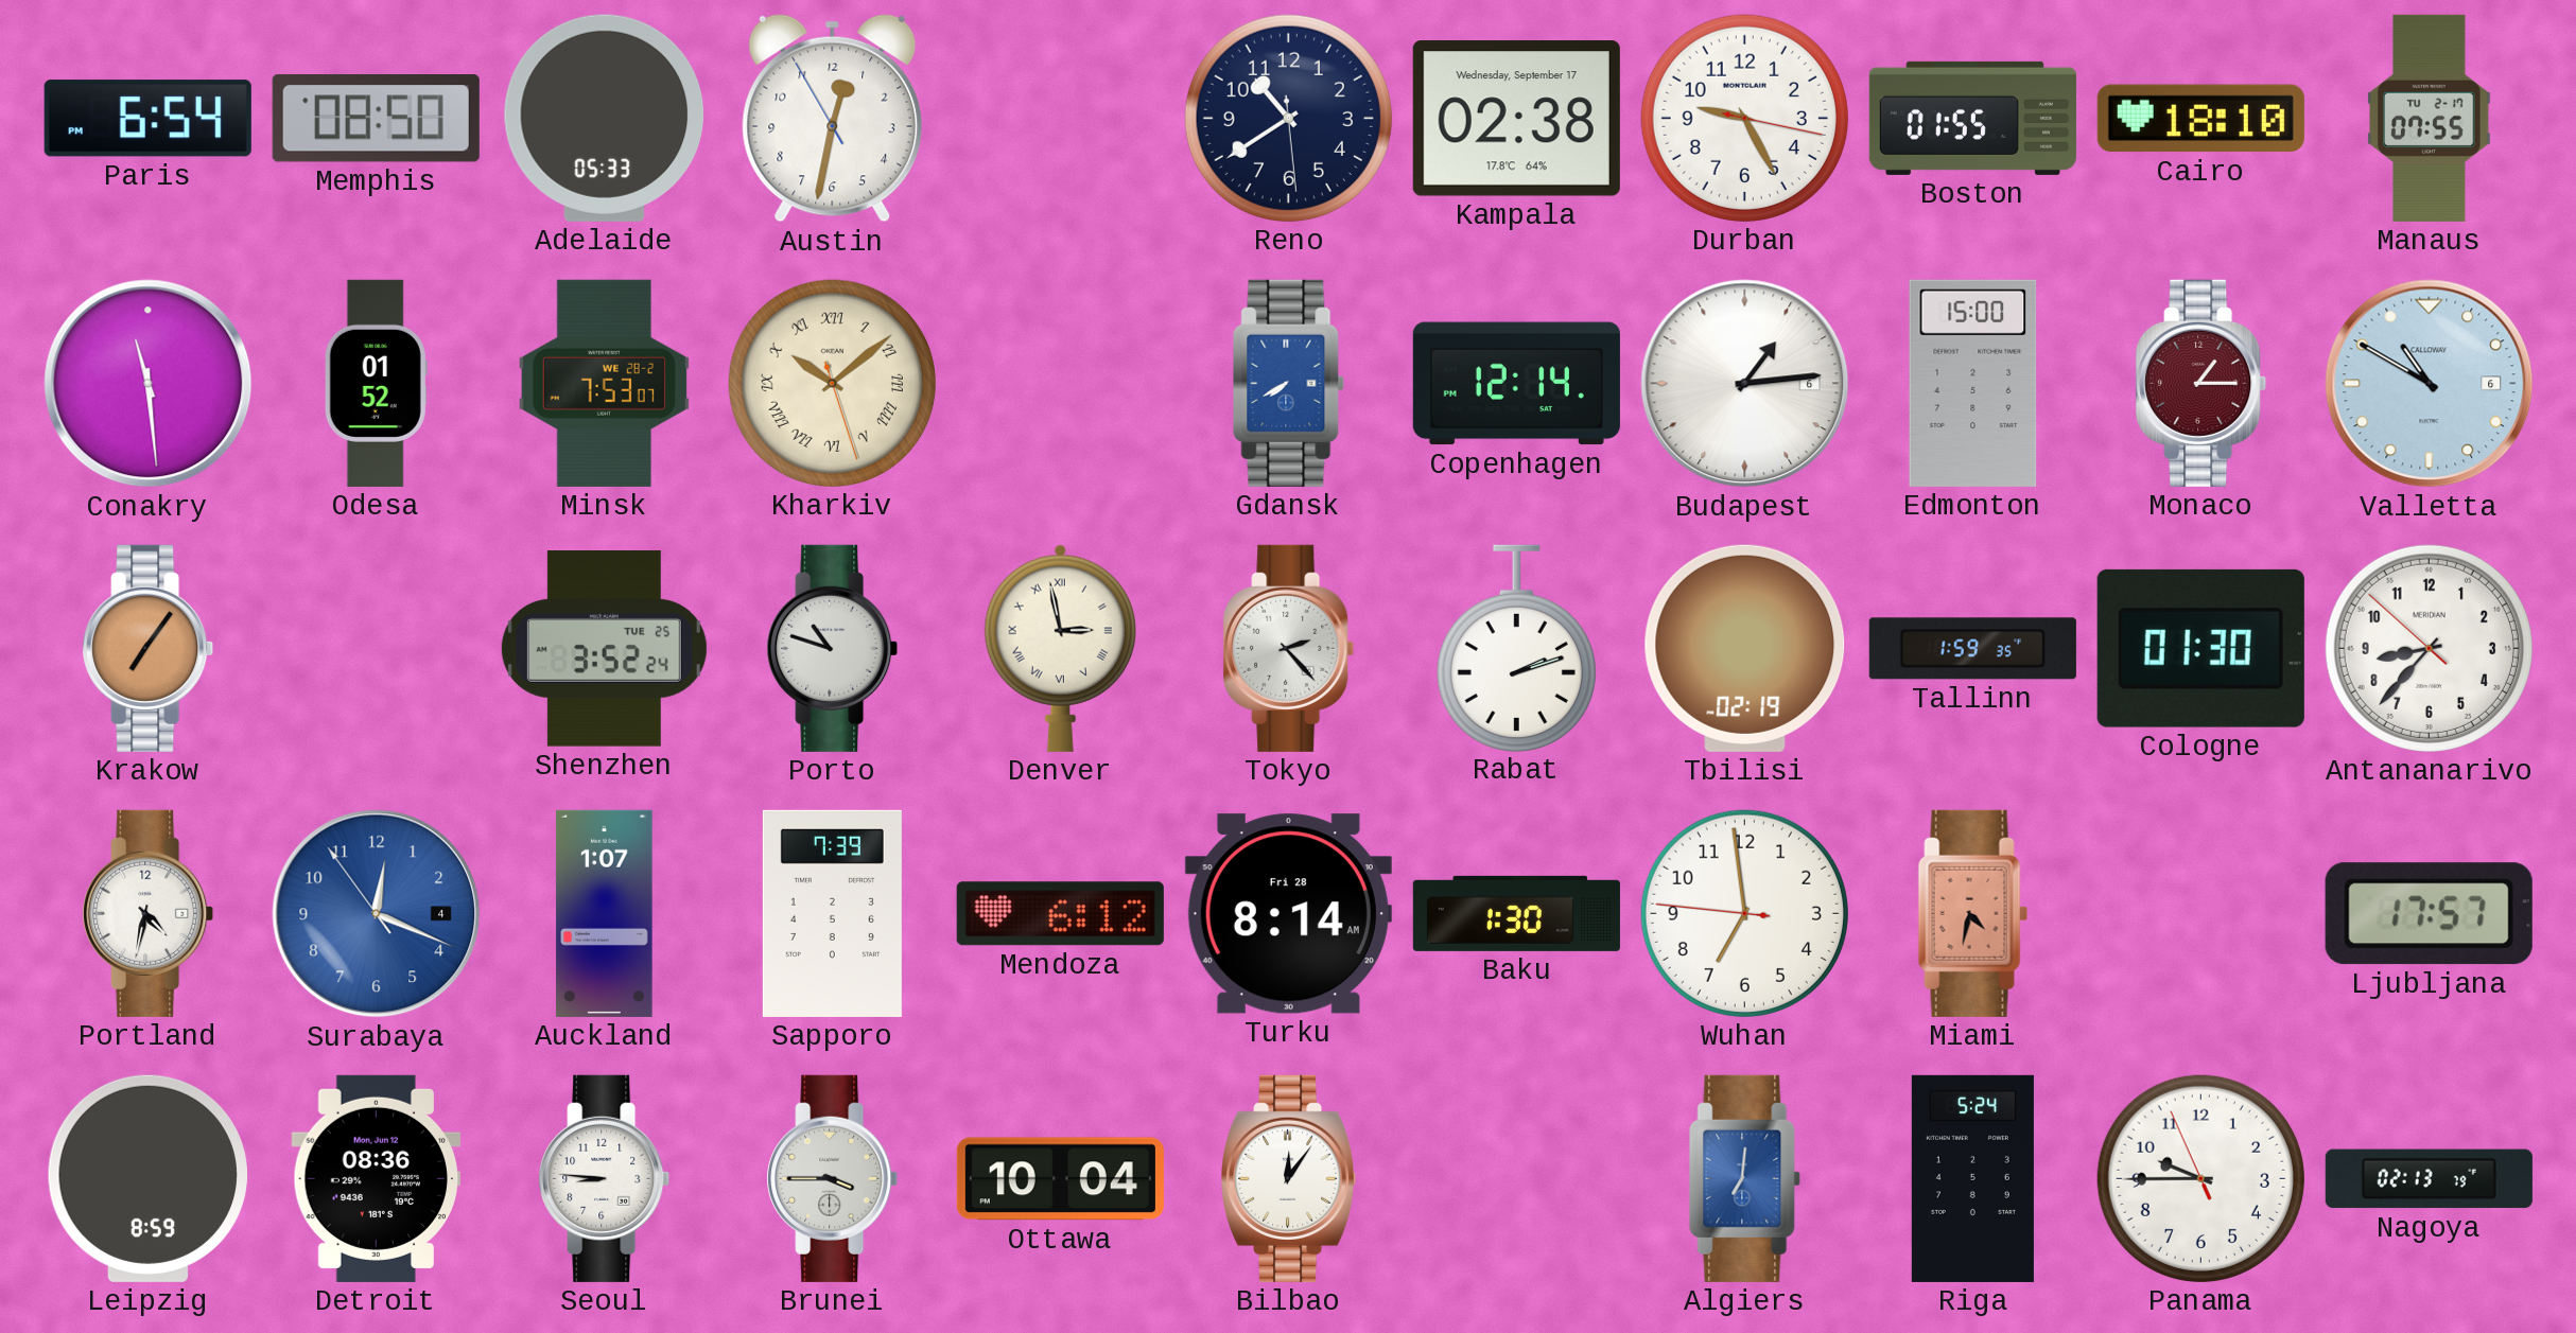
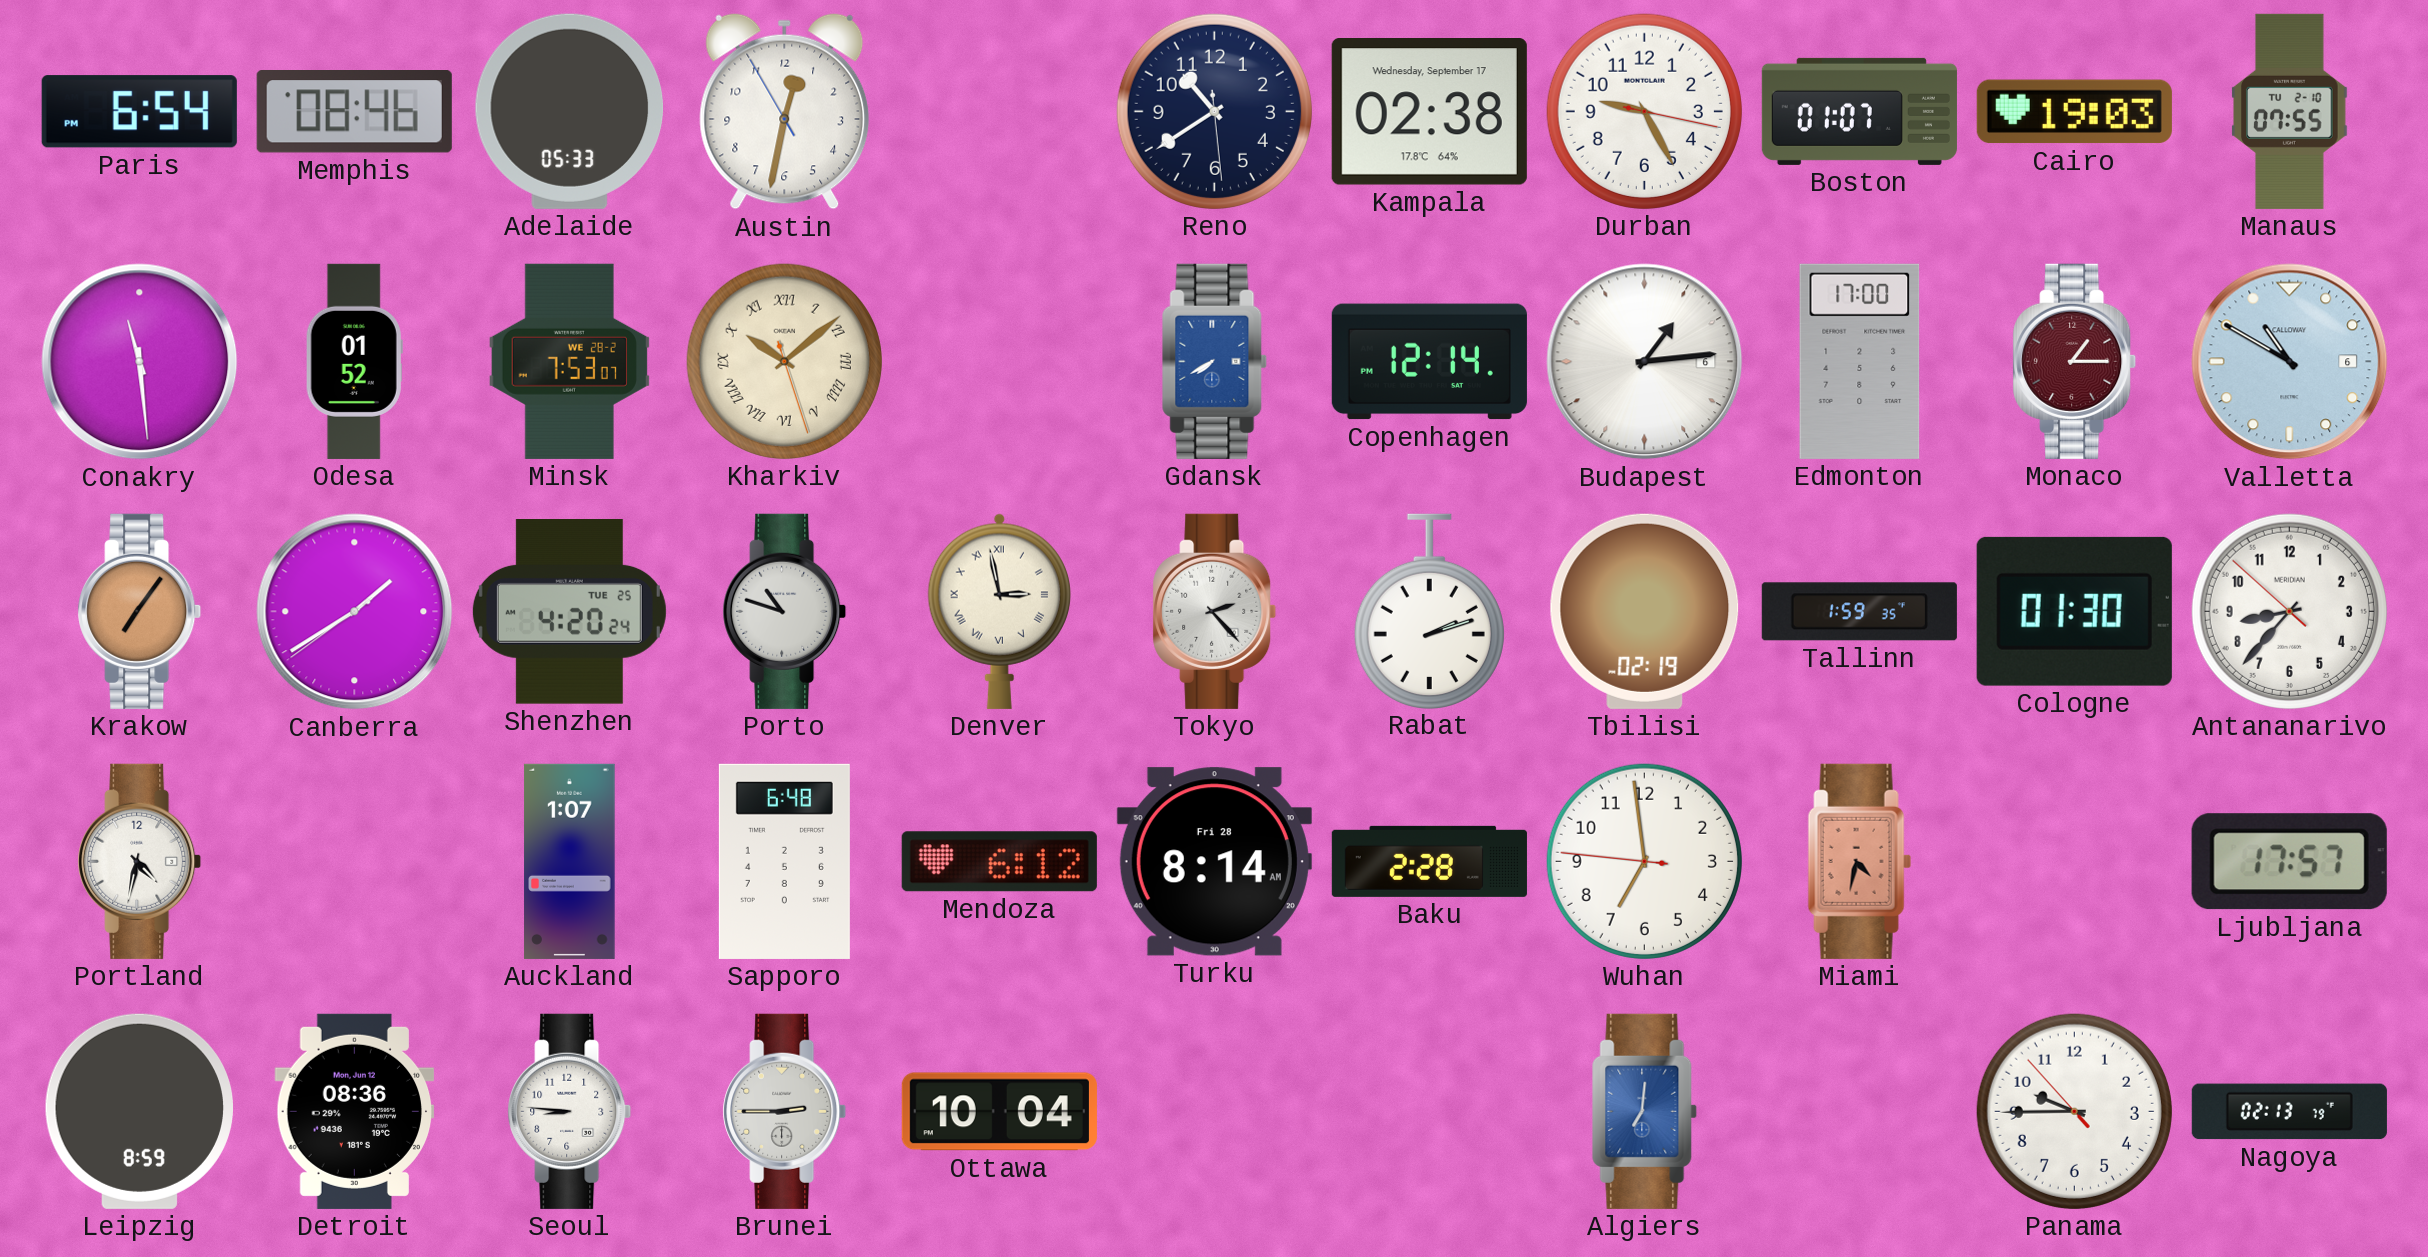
Memphis: 08:50 -> 08:46 (354, 112)
Boston: 01:55 -> 01:07 (1859, 111)
Cairo: 18:10 -> 19:03 (2074, 112)
Manaus date: TU 2-17 -> TU 2-10 (2290, 111)
Edmonton: 15:00 -> 17:00 (1860, 361)
Canberra: none -> 1:39 (355, 612)
Shenzhen: 3:52 -> 4:20 (569, 612)
Surabaya: 12:18 -> none (377, 914)
Sapporo: 7:39 -> 6:48 (784, 861)
Baku: 1:30 -> 2:28 (1429, 861)
Brunei: 3:45 -> 2:45 (785, 1111)
Bilbao: 12:06 -> none (1290, 1178)
Riga: 5:24 -> none (1972, 1178)
Panama: 9:44:56 -> 9:44:53 (2074, 1111)
